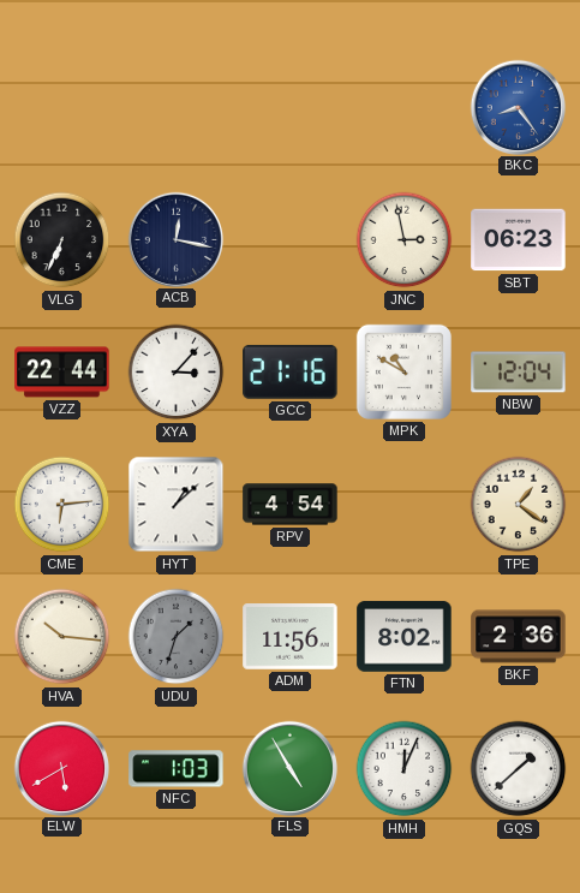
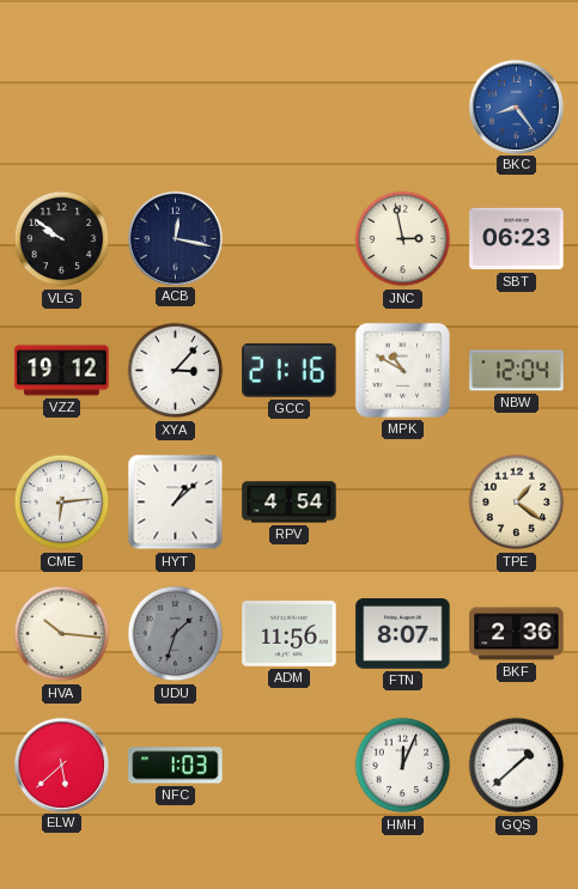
VLG: 6:34 -> 9:51 (62, 239)
VZZ: 22:44 -> 19:12 (62, 371)
FTN: 8:02 -> 8:07 (403, 634)
ELW: 5:40 -> 5:38 (61, 765)
FLS: 4:55 -> none (289, 768)
